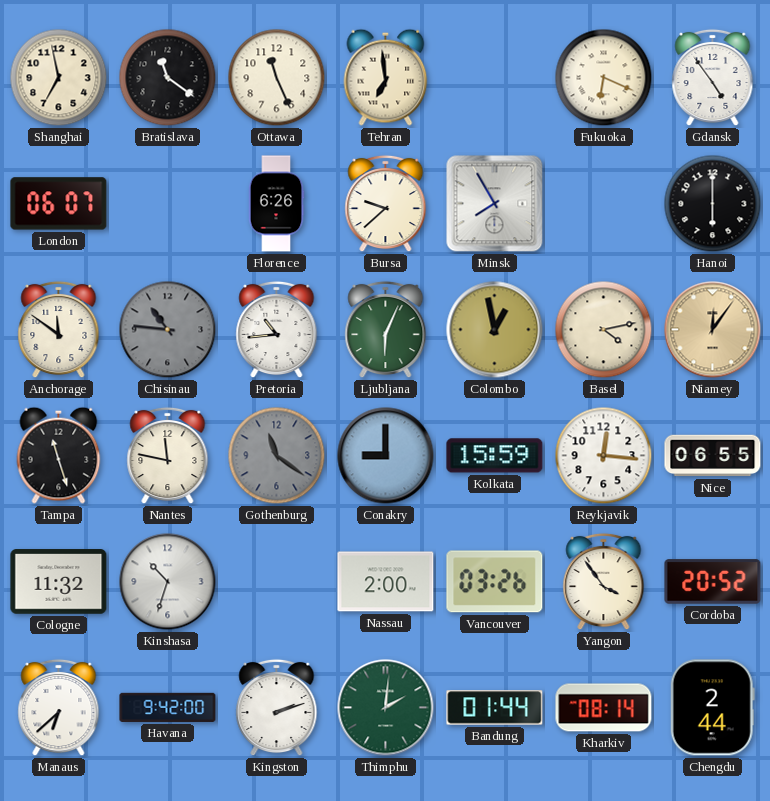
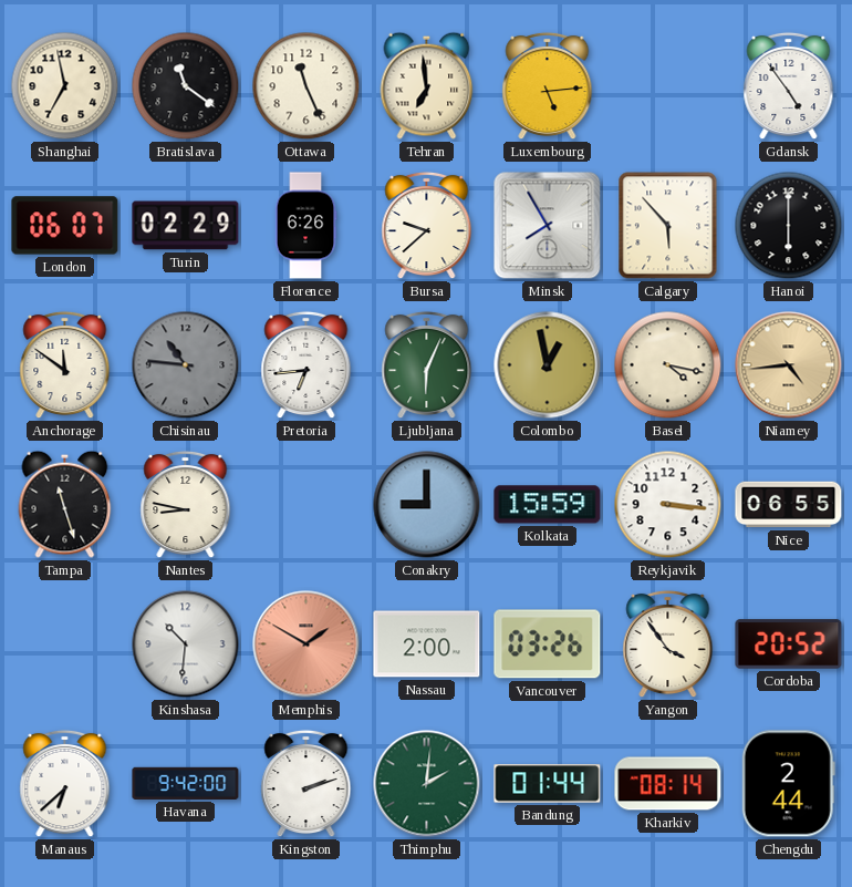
Luxembourg: none -> 5:14 (548, 86)
Fukuoka: 6:19 -> none (604, 78)
Turin: none -> 02:29 (186, 226)
Calgary: none -> 5:53 (668, 226)
Pretoria: 10:44 -> 6:44 (306, 365)
Basel: 4:13 -> 4:17 (668, 365)
Niamey: 12:06 -> 4:44 (789, 365)
Nantes: 11:47 -> 8:47 (186, 505)
Gothenburg: 11:21 -> none (277, 456)
Reykjavik: 12:16 -> 3:16 (668, 505)
Cologne: 11:32 -> none (59, 582)
Kinshasa: 10:33 -> 10:31 (186, 644)
Memphis: none -> 1:50 (306, 644)
